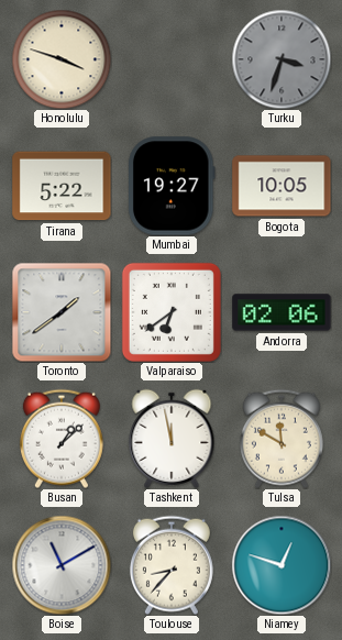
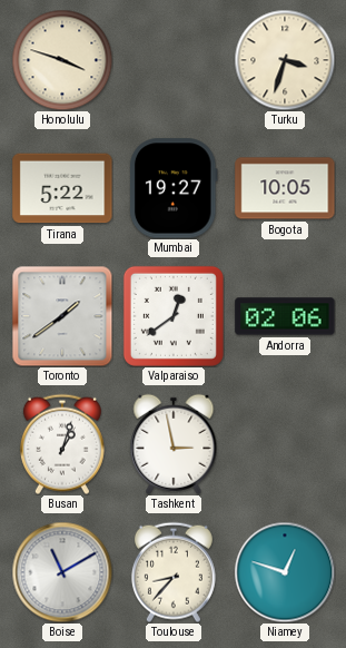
Turku dial: grey -> cream (285, 60)
Valparaiso: 6:39 -> 12:39 (174, 316)
Busan: 1:08 -> 1:03 (62, 444)
Tashkent: 11:58 -> 2:58 (174, 444)
Tulsa: 11:50 -> none (282, 439)
